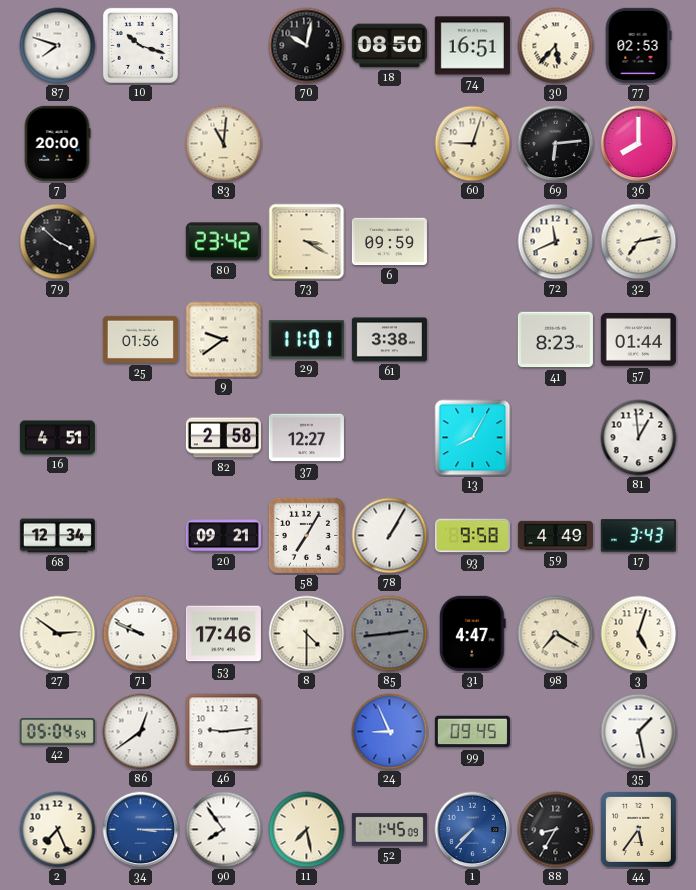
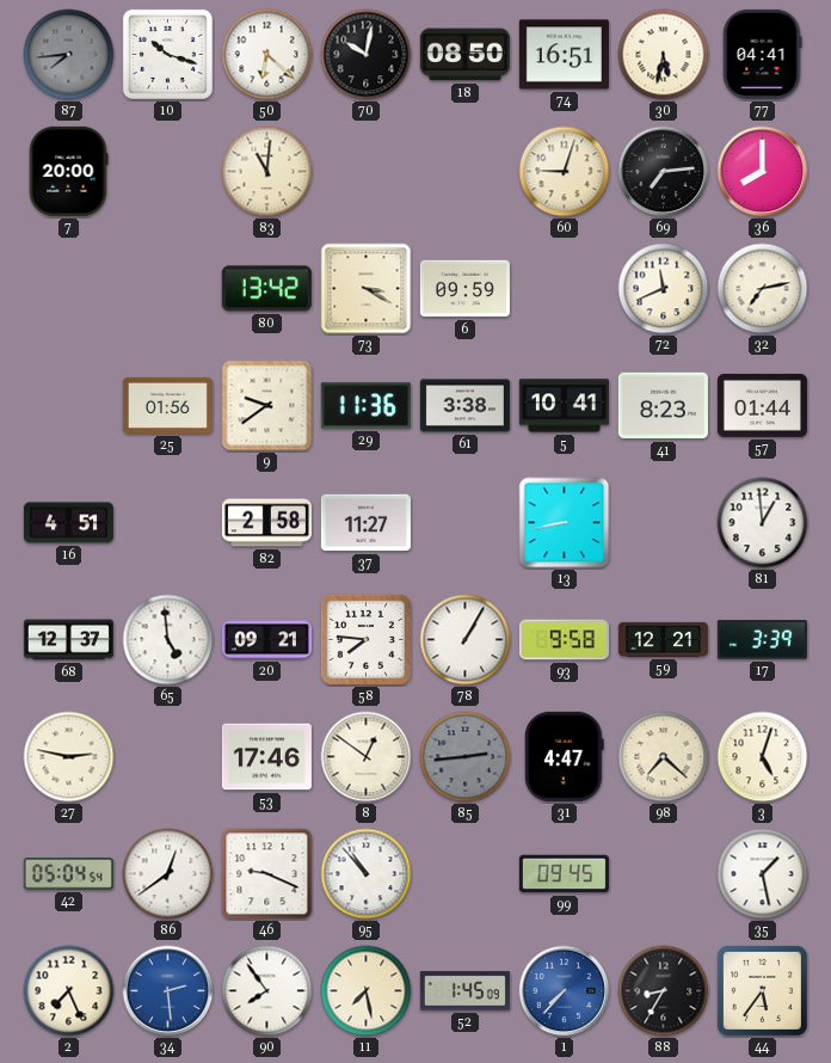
87: 7:48 -> 7:44 (69, 55)
87 dial: white -> grey (69, 55)
50: none -> 6:22 (267, 55)
30: 5:37 -> 5:32 (664, 55)
77: 02:53 -> 04:41 (763, 54)
69: 6:14 -> 7:14 (664, 172)
79: 3:52 -> none (58, 242)
80: 23:42 -> 13:42 (266, 289)
29: 11:01 -> 11:36 (365, 406)
5: none -> 10:41 (564, 406)
37: 12:27 -> 11:27 (365, 523)
13: 8:05 -> 8:43 (565, 523)
68: 12:34 -> 12:37 (68, 640)
65: none -> 4:59 (168, 640)
58: 7:05 -> 7:46 (365, 639)
59: 4:49 -> 12:21 (663, 639)
17: 3:43 -> 3:39 (762, 640)
27: 2:51 -> 2:47 (69, 757)
71: 9:49 -> none (141, 634)
8: 4:30 -> 12:51 (367, 757)
98: 7:20 -> 7:22 (664, 757)
46: 9:14 -> 9:19 (267, 874)
95: none -> 10:53 (367, 874)
24: 8:56 -> none (390, 732)
34: 3:15 -> 2:29 (168, 991)
